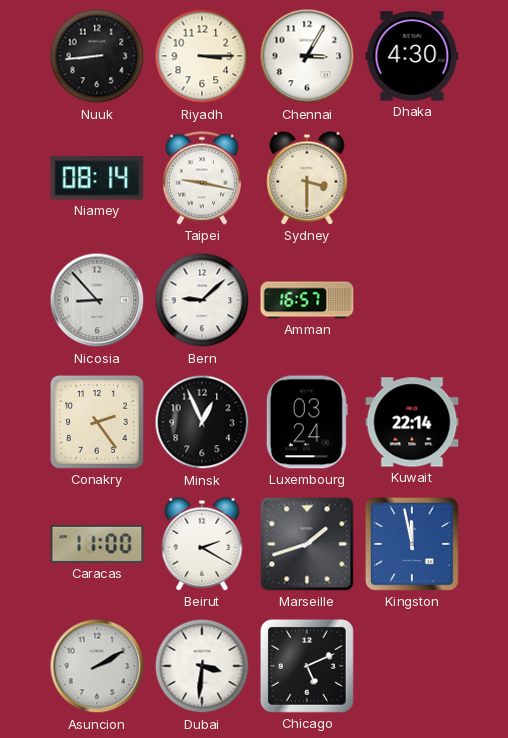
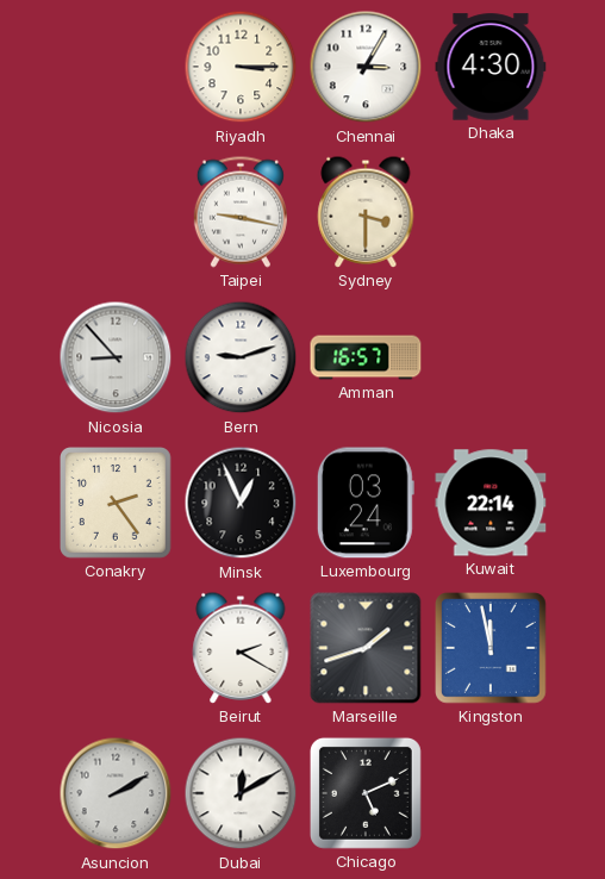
Nuuk: 8:44 -> none (97, 56)
Niamey: 08:14 -> none (97, 178)
Bern: 9:08 -> 9:12 (241, 357)
Caracas: 11:00 -> none (97, 544)
Dubai: 3:31 -> 12:10 (241, 793)
